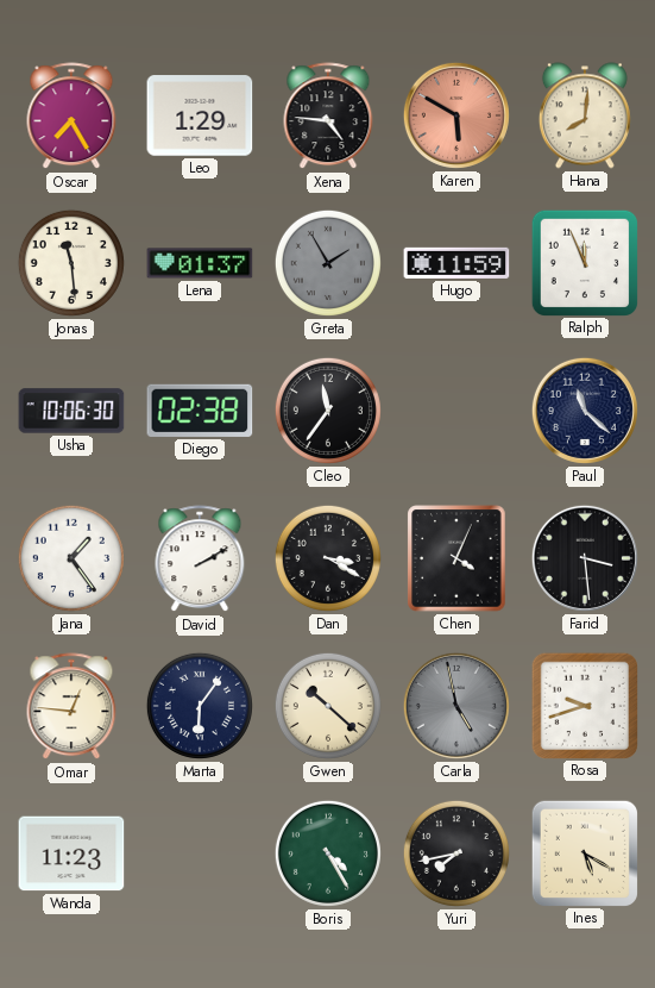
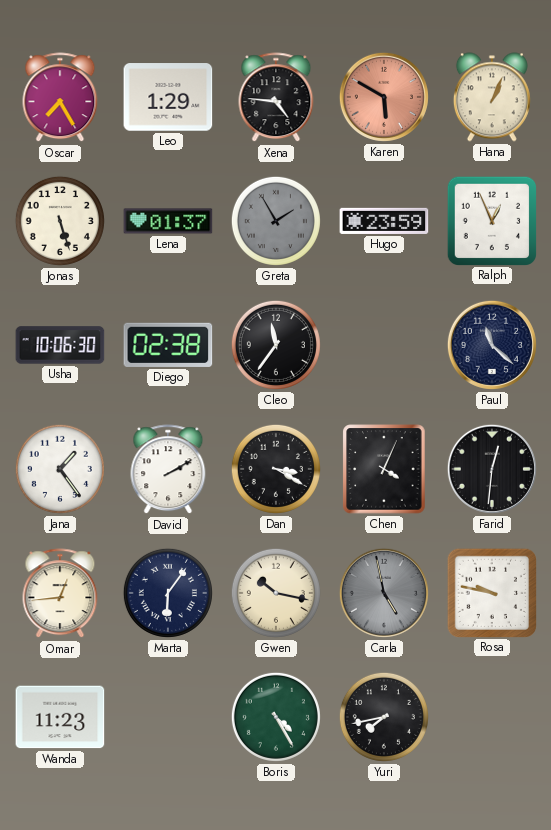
Hana: 8:01 -> 1:04 (492, 97)
Jonas: 11:29 -> 5:27 (60, 221)
Hugo: 11:59 -> 23:59 (384, 221)
Ralph: 11:56 -> 12:56 (491, 220)
Farid: 3:29 -> 12:31 (492, 469)
Omar: 12:46 -> 12:44 (60, 594)
Gwen: 10:22 -> 10:17 (276, 593)
Rosa: 9:42 -> 9:47 (491, 592)
Ines: 5:20 -> none (584, 852)
